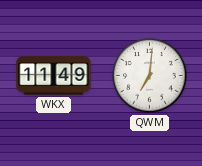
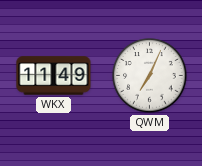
QWM: 7:01 -> 7:04 (150, 76)
